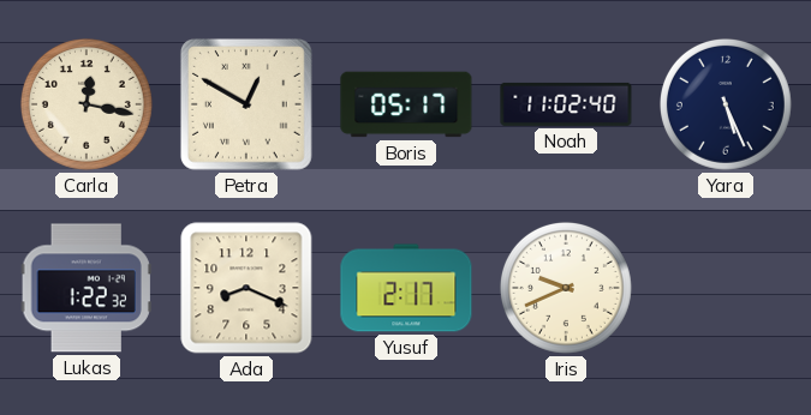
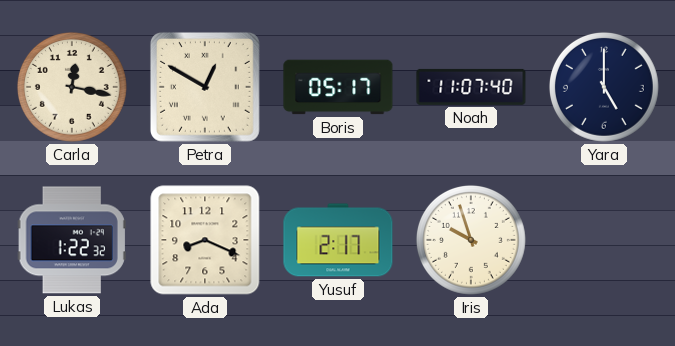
Noah: 11:02 -> 11:07 (471, 87)
Yara: 5:26 -> 5:00 (604, 87)
Iris: 9:41 -> 9:57 (471, 240)
